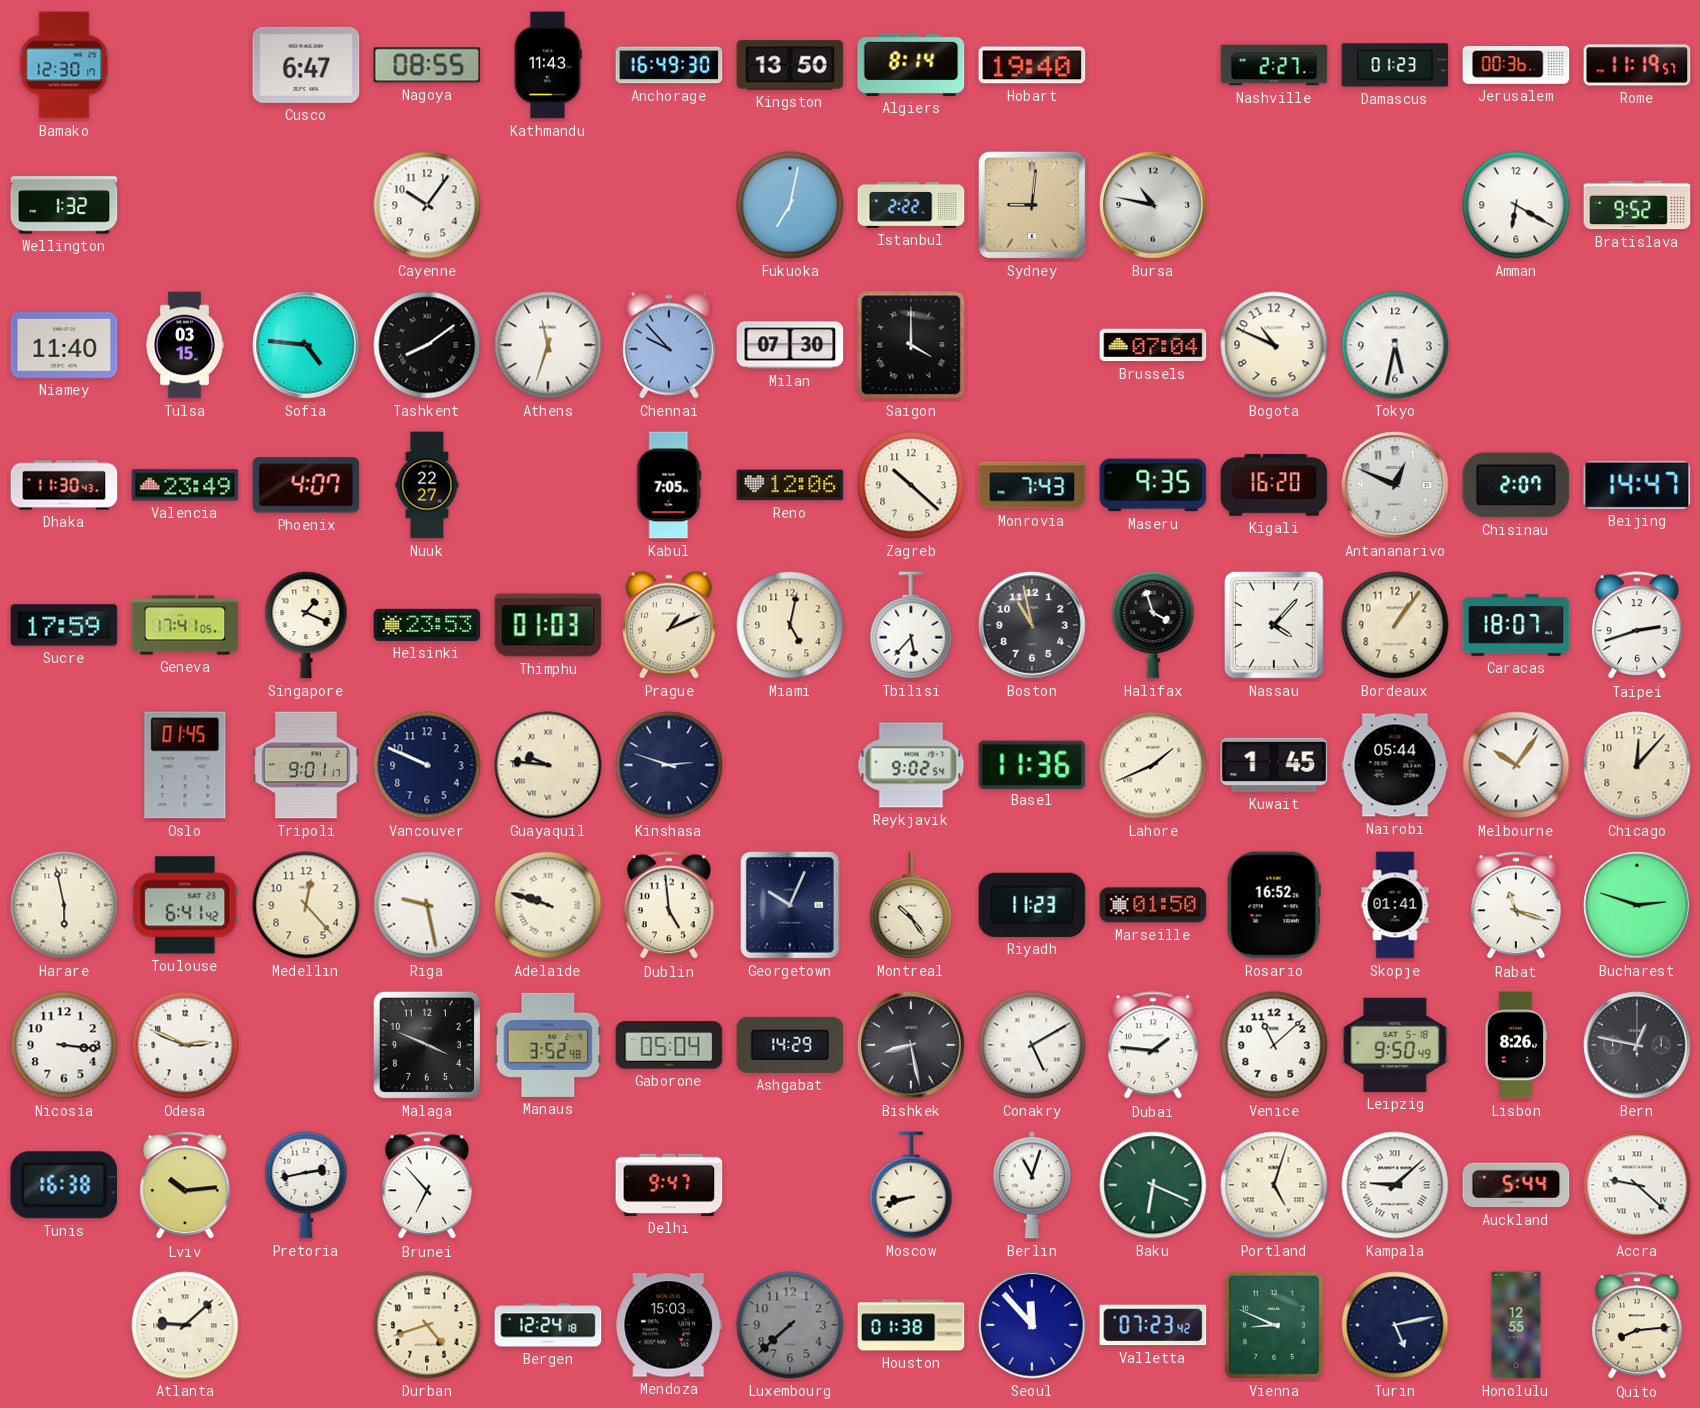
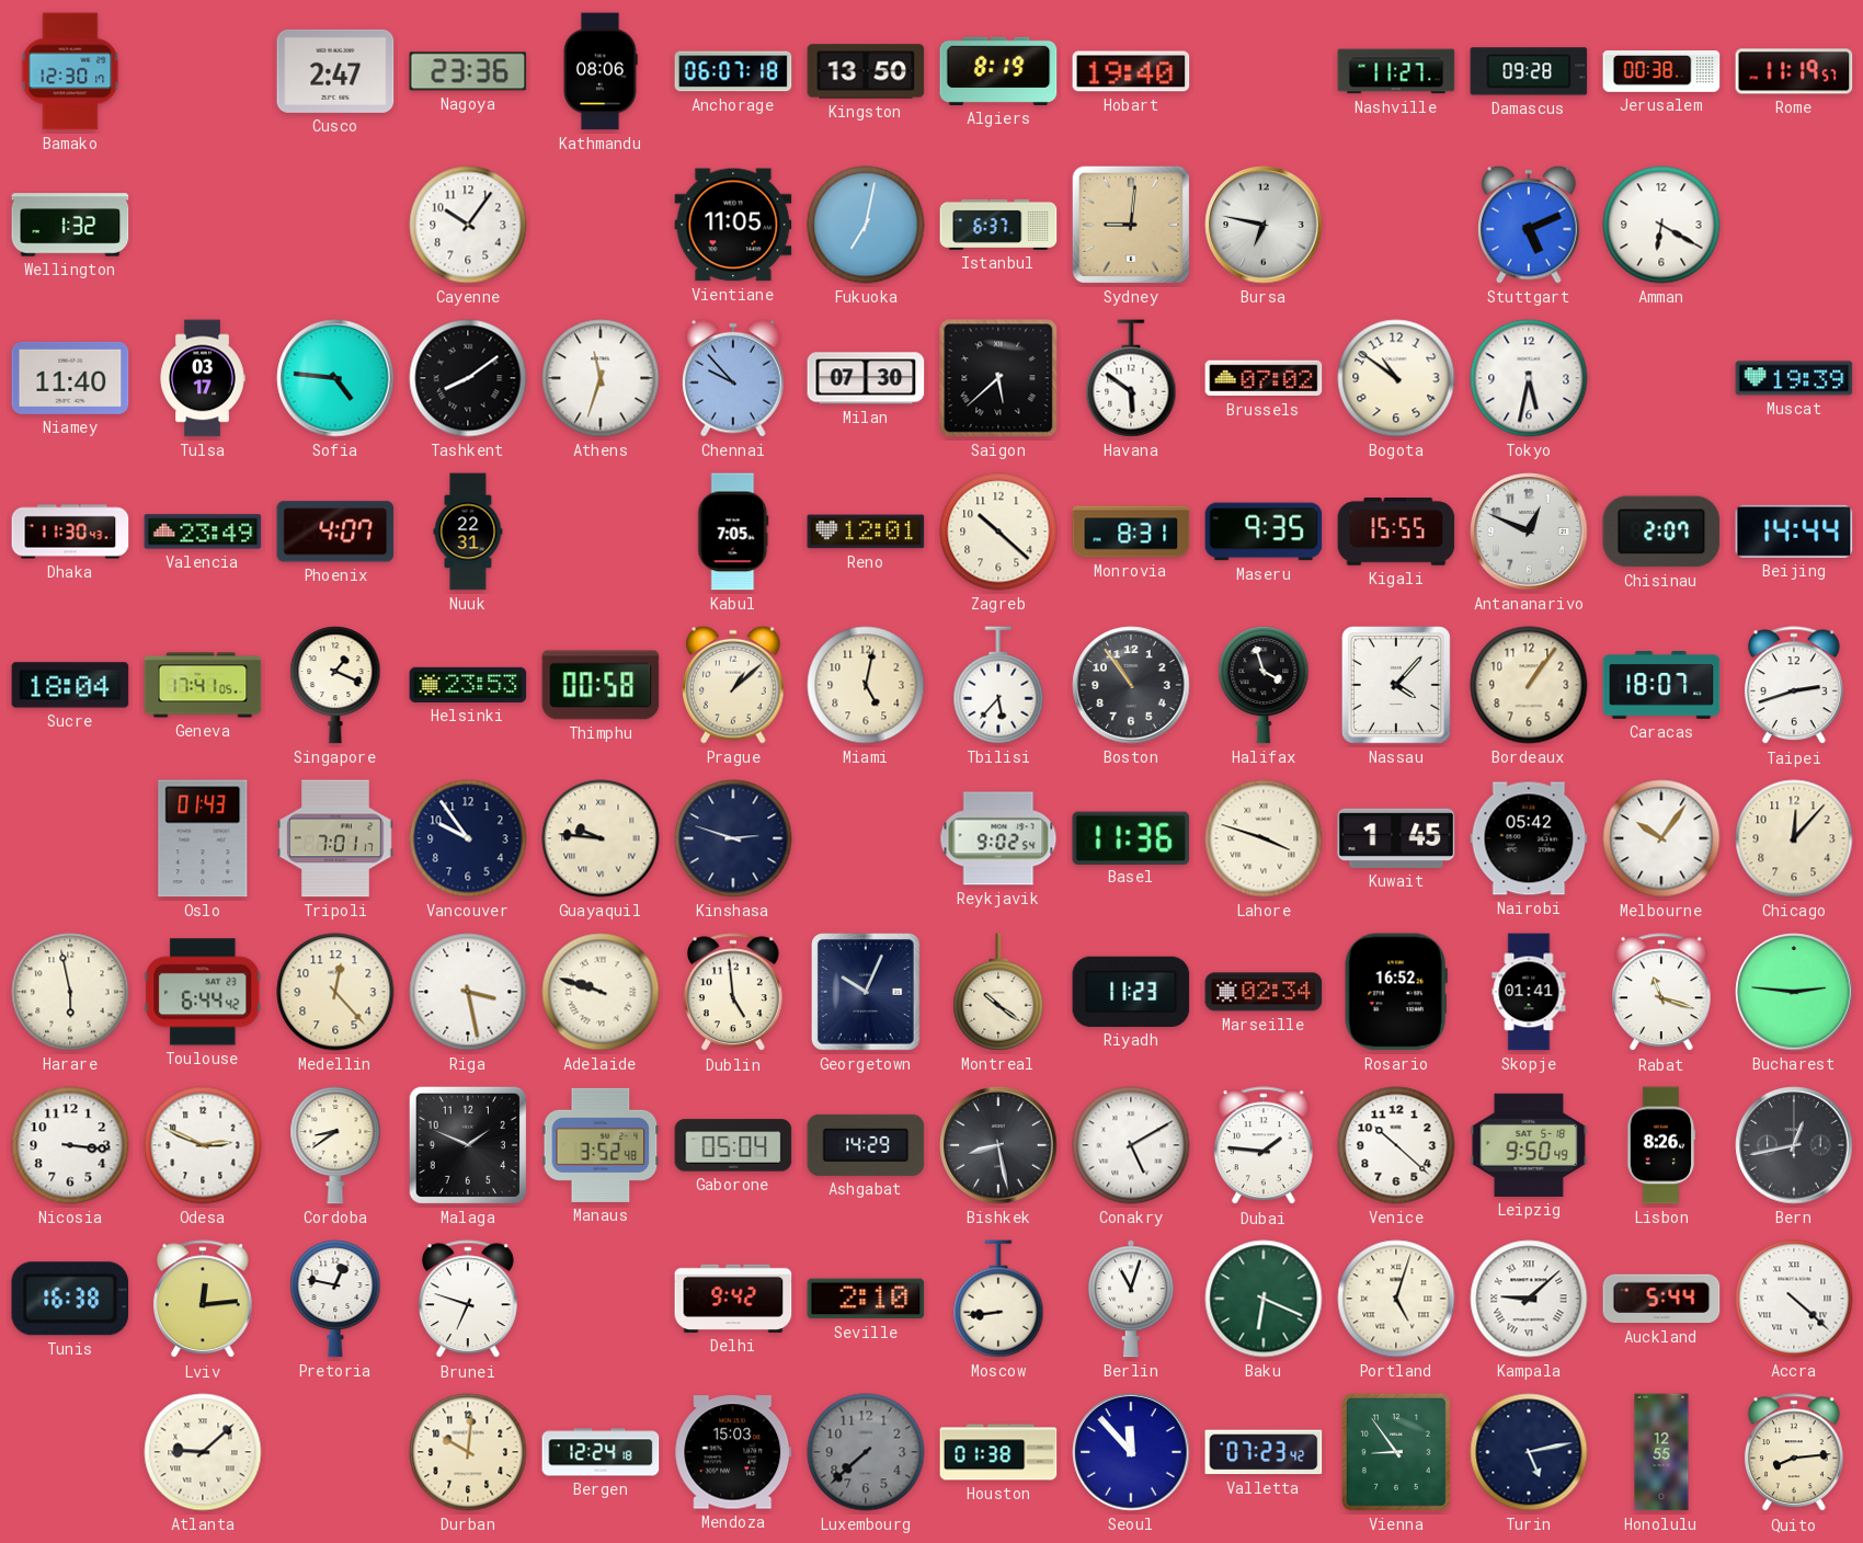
Cusco: 6:47 -> 2:47 (335, 71)
Nagoya: 08:55 -> 23:36 (468, 71)
Kathmandu: 11:43 -> 08:06 (601, 71)
Anchorage: 16:49 -> 06:07 (733, 71)
Algiers: 8:14 -> 8:19 (998, 71)
Nashville: 2:27 -> 11:27 (1396, 71)
Damascus: 01:23 -> 09:28 (1529, 71)
Jerusalem: 00:36 -> 00:38 (1661, 72)
Vientiane: none -> 11:05 (733, 225)
Istanbul: 2:22 -> 6:37 (998, 225)
Bursa: 10:47 -> 6:47 (1264, 225)
Stuttgart: none -> 5:11 (1529, 225)
Bratislava: 9:52 -> none (1637, 205)
Tulsa: 03:15 -> 03:17 (203, 378)
Saigon: 4:00 -> 5:38 (998, 378)
Havana: none -> 5:51 (1131, 378)
Brussels: 07:04 -> 07:02 (1264, 378)
Bogota: 10:49 -> 10:51 (1396, 378)
Muscat: none -> 19:39 (1794, 378)
Nuuk: 22:27 -> 22:31 (468, 532)
Reno: 12:06 -> 12:01 (866, 532)
Monrovia: 7:43 -> 8:31 (1131, 532)
Kigali: 16:20 -> 15:55 (1396, 532)
Beijing: 14:47 -> 14:44 (1794, 532)
Sucre: 17:59 -> 18:04 (70, 685)
Thimphu: 01:03 -> 00:58 (601, 685)
Prague: 1:11 -> 1:08 (733, 685)
Boston: 10:58 -> 10:54 (1131, 685)
Oslo: 01:45 -> 01:43 (203, 838)
Tripoli: 9:01 -> 7:01 (335, 838)
Vancouver: 9:49 -> 9:54 (468, 838)
Lahore: 1:41 -> 3:48 (1264, 838)
Nairobi: 05:44 -> 05:42 (1529, 838)
Toulouse: 6:41 -> 6:44 (203, 992)
Riga: 9:28 -> 3:28 (468, 992)
Montreal: 10:24 -> 10:21 (998, 992)
Marseille: 01:50 -> 02:34 (1264, 992)
Bucharest: 2:48 -> 2:46 (1794, 992)
Cordoba: none -> 8:39 (335, 1146)
Malaga: 3:49 -> 1:49 (468, 1145)
Venice: 11:08 -> 10:22 (1396, 1145)
Bern: 12:47 -> 12:43 (1794, 1145)
Lviv: 10:14 -> 12:14 (203, 1300)
Pretoria: 2:43 -> 12:47 (335, 1300)
Brunei: 6:53 -> 6:48 (468, 1300)
Delhi: 9:47 -> 9:42 (733, 1299)
Seville: none -> 2:10 (866, 1299)
Moscow: 8:42 -> 8:44 (998, 1299)
Accra: 9:22 -> 4:22 (1794, 1299)
Durban: 4:42 -> 10:01 (468, 1452)
Vienna: 8:49 -> 8:54 (1396, 1452)
